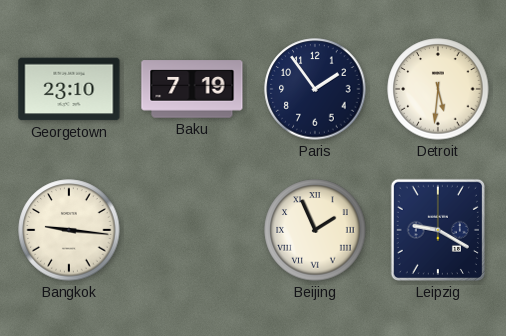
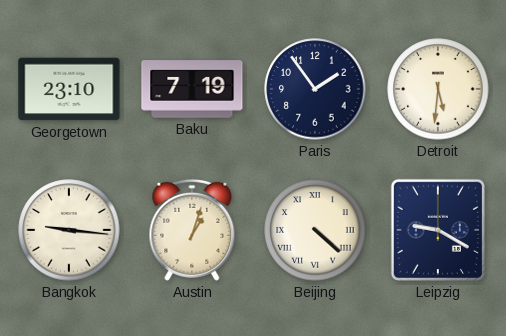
Austin: none -> 1:03 (192, 230)
Beijing: 1:56 -> 4:22 (315, 230)
